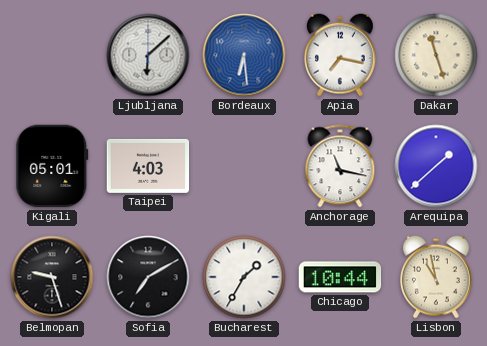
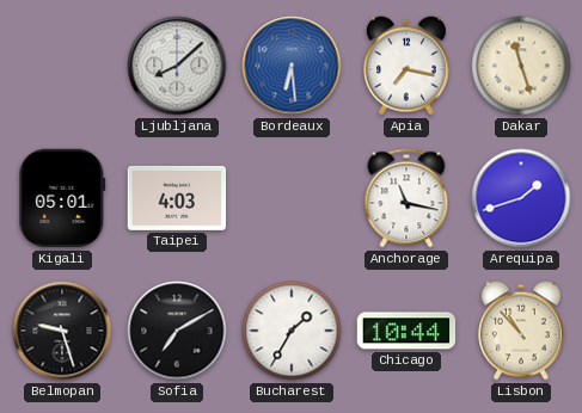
Ljubljana: 6:08 -> 8:08 (177, 66)
Arequipa: 1:38 -> 1:42 (521, 198)
Lisbon: 10:58 -> 10:53 (522, 331)
